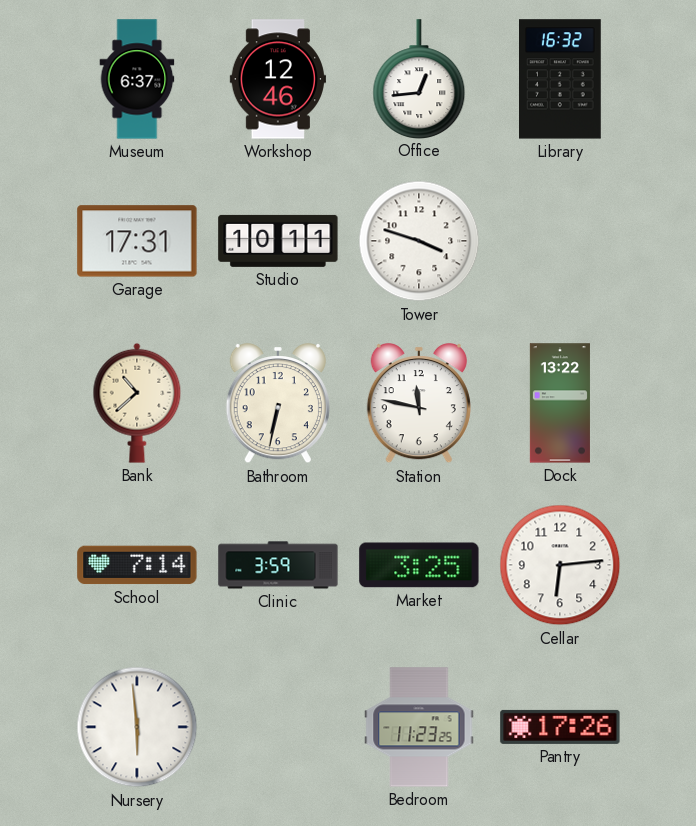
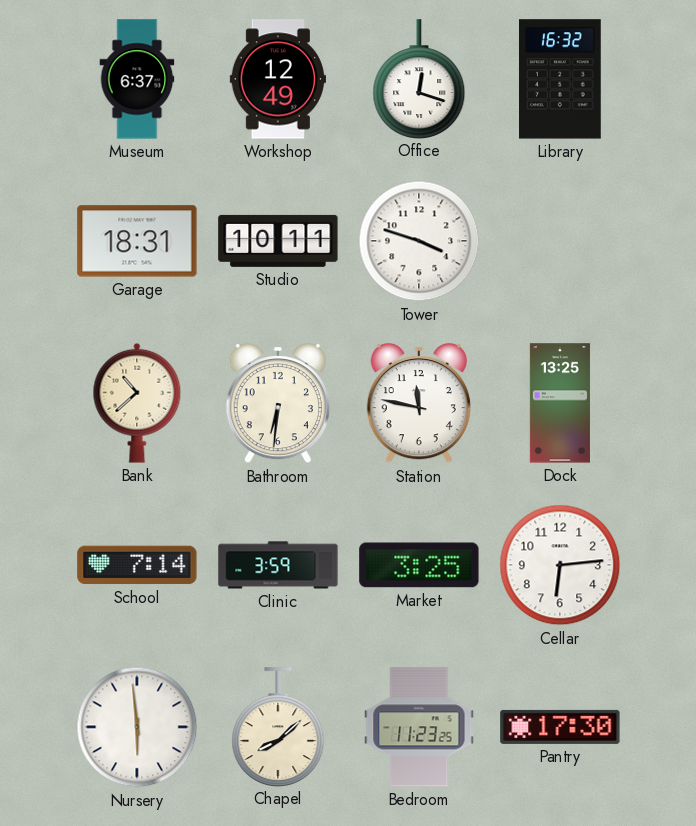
Workshop: 12:46 -> 12:49 (277, 79)
Office: 12:44 -> 12:18 (419, 79)
Garage: 17:31 -> 18:31 (137, 241)
Bathroom: 6:32 -> 6:31 (278, 404)
Dock: 13:22 -> 13:25 (560, 403)
Chapel: none -> 8:08 (278, 727)
Pantry: 17:26 -> 17:30 (560, 727)
